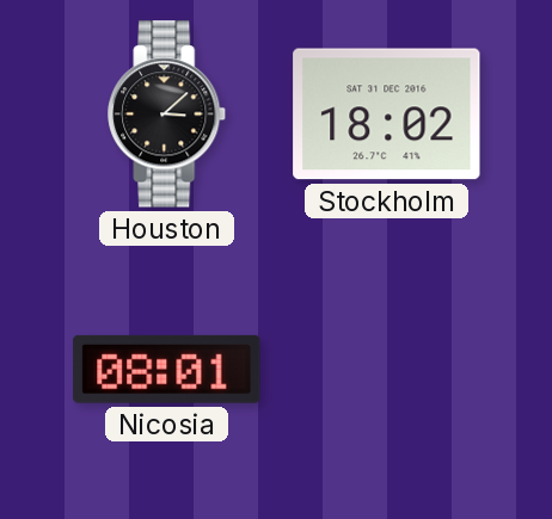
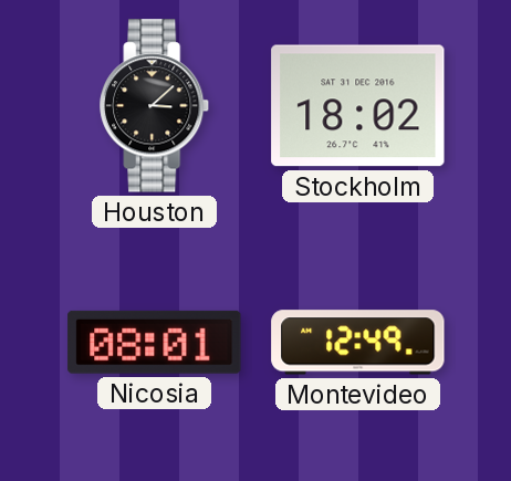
Montevideo: none -> 12:49 (358, 343)
